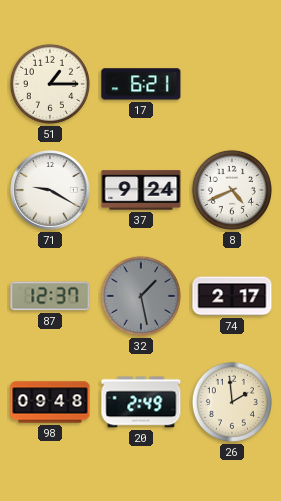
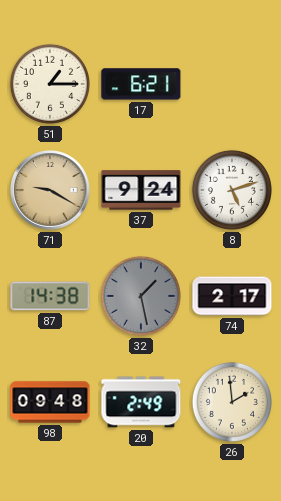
71 dial: white -> champagne (51, 191)
8: 4:41 -> 5:12 (232, 190)
87: 12:37 -> 14:38 (50, 296)
